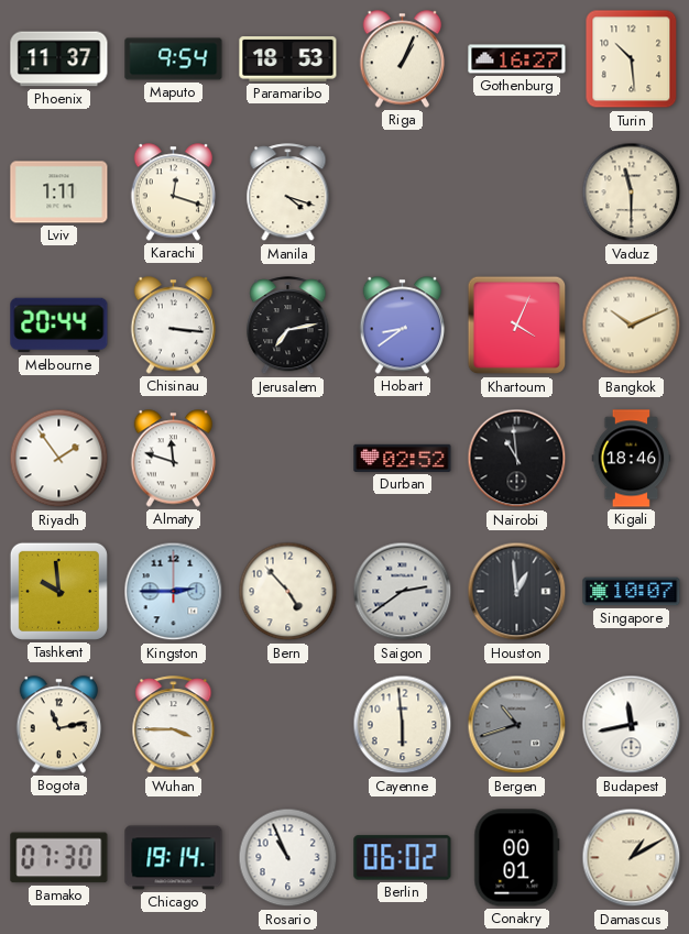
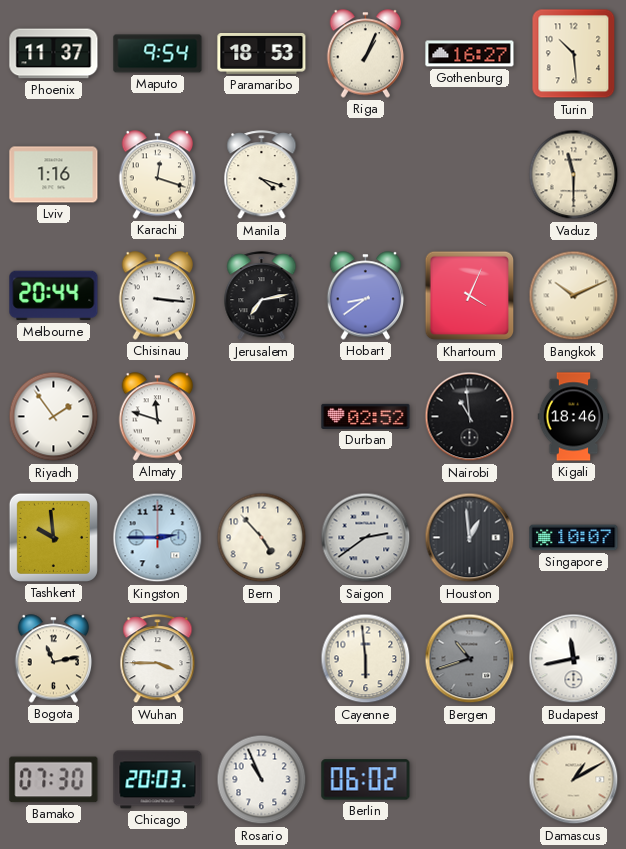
Lviv: 1:11 -> 1:16 (54, 175)
Chicago: 19:14 -> 20:03 (158, 780)
Conakry: 00:01 -> none (517, 858)
